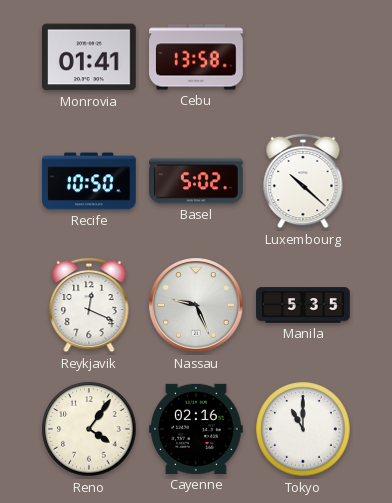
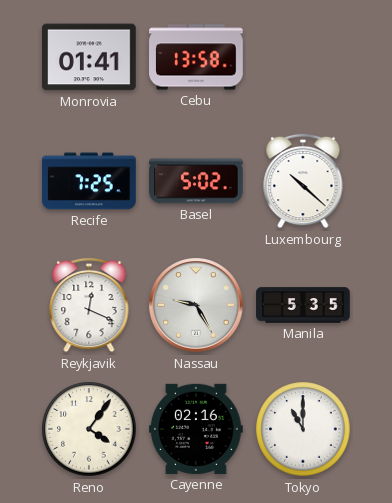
Recife: 10:50 -> 7:25 (89, 181)
Nassau: 9:26 -> 9:25 (196, 305)
